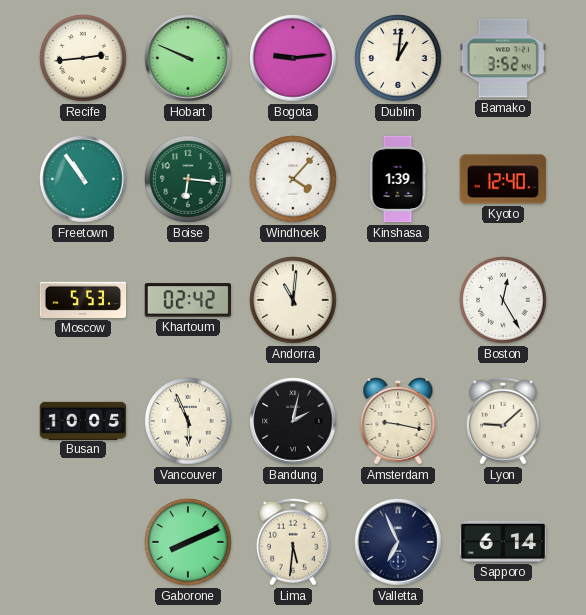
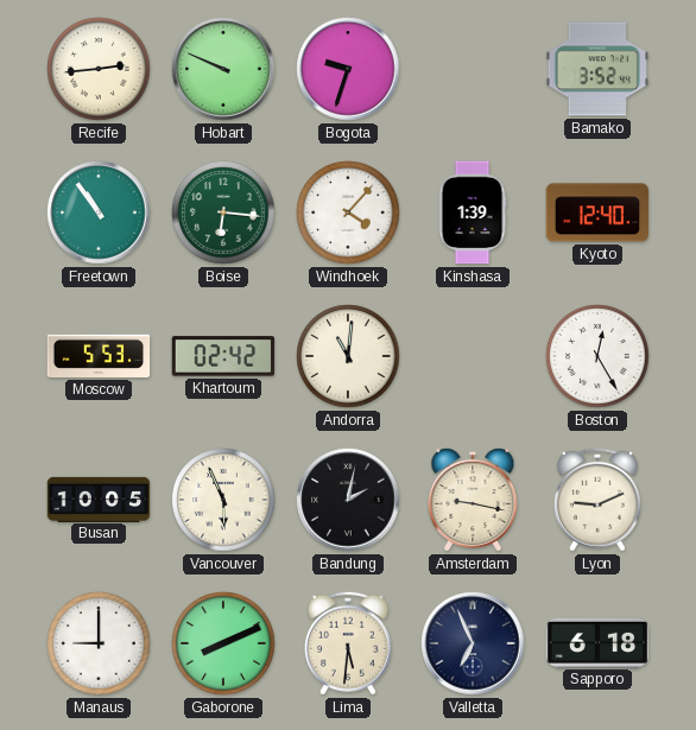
Bogota: 9:14 -> 9:33 (348, 69)
Dublin: 1:01 -> none (398, 58)
Lyon: 9:08 -> 9:11 (597, 500)
Manaus: none -> 9:00 (99, 643)
Sapporo: 6:14 -> 6:18 (597, 642)
